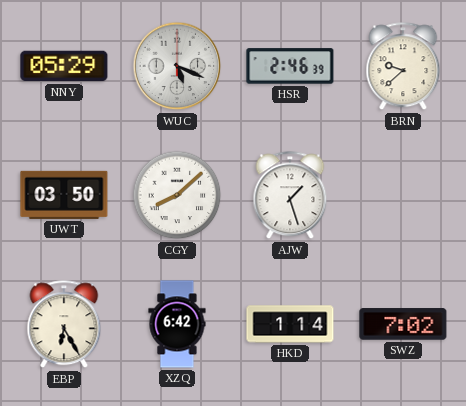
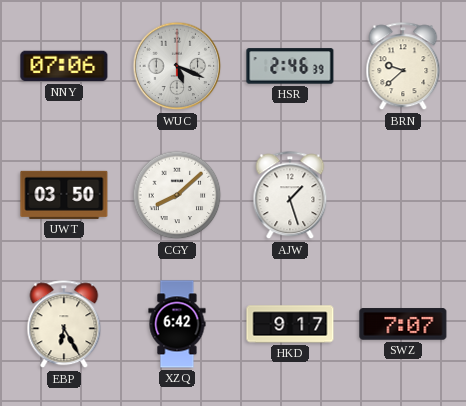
NNY: 05:29 -> 07:06 (64, 66)
HKD: 1:14 -> 9:17 (290, 324)
SWZ: 7:02 -> 7:07 (403, 324)
